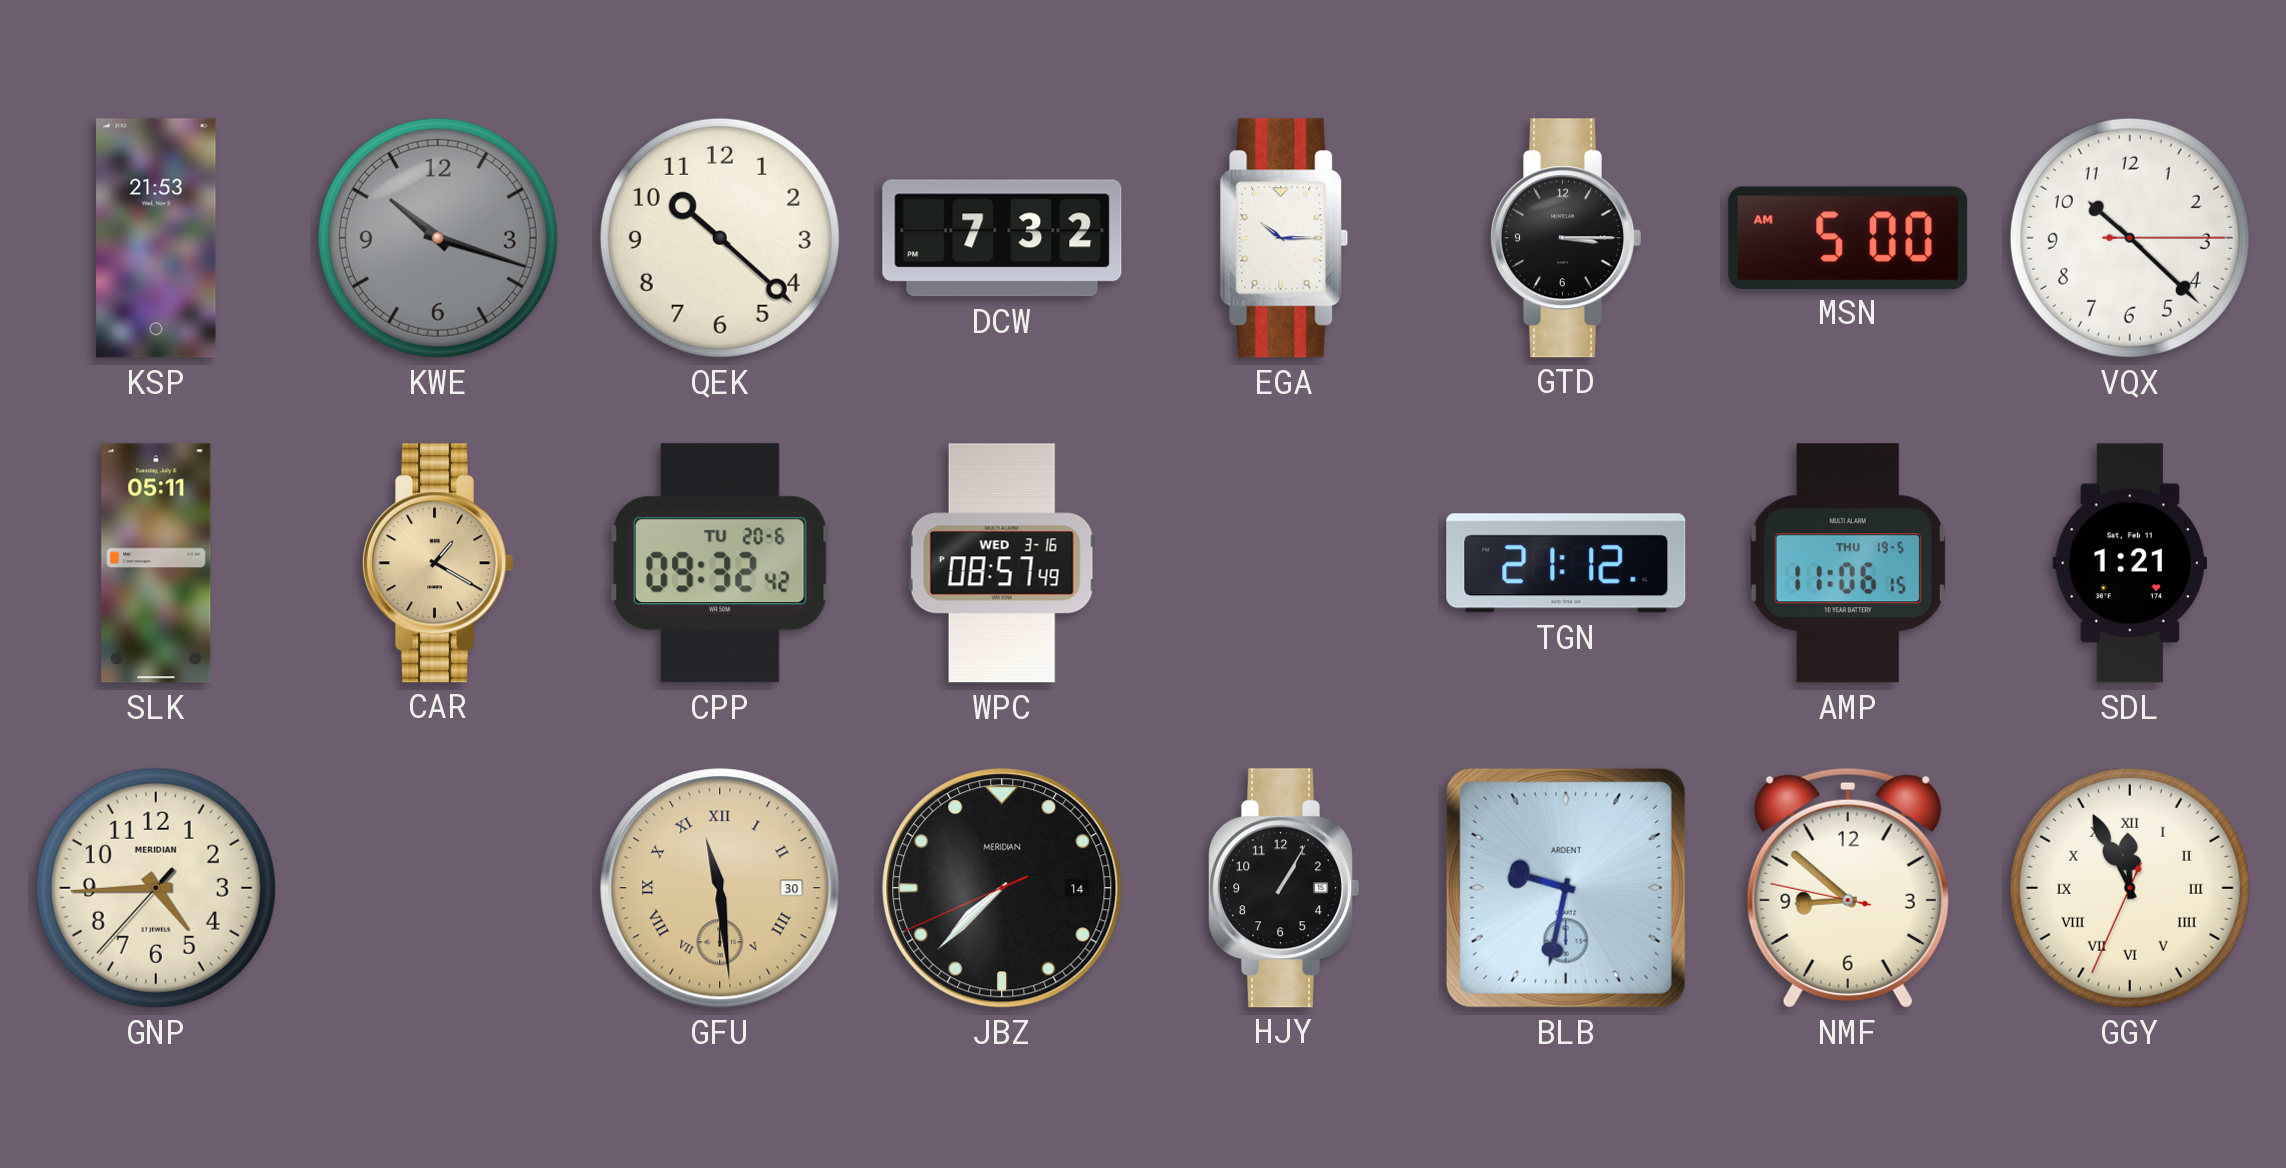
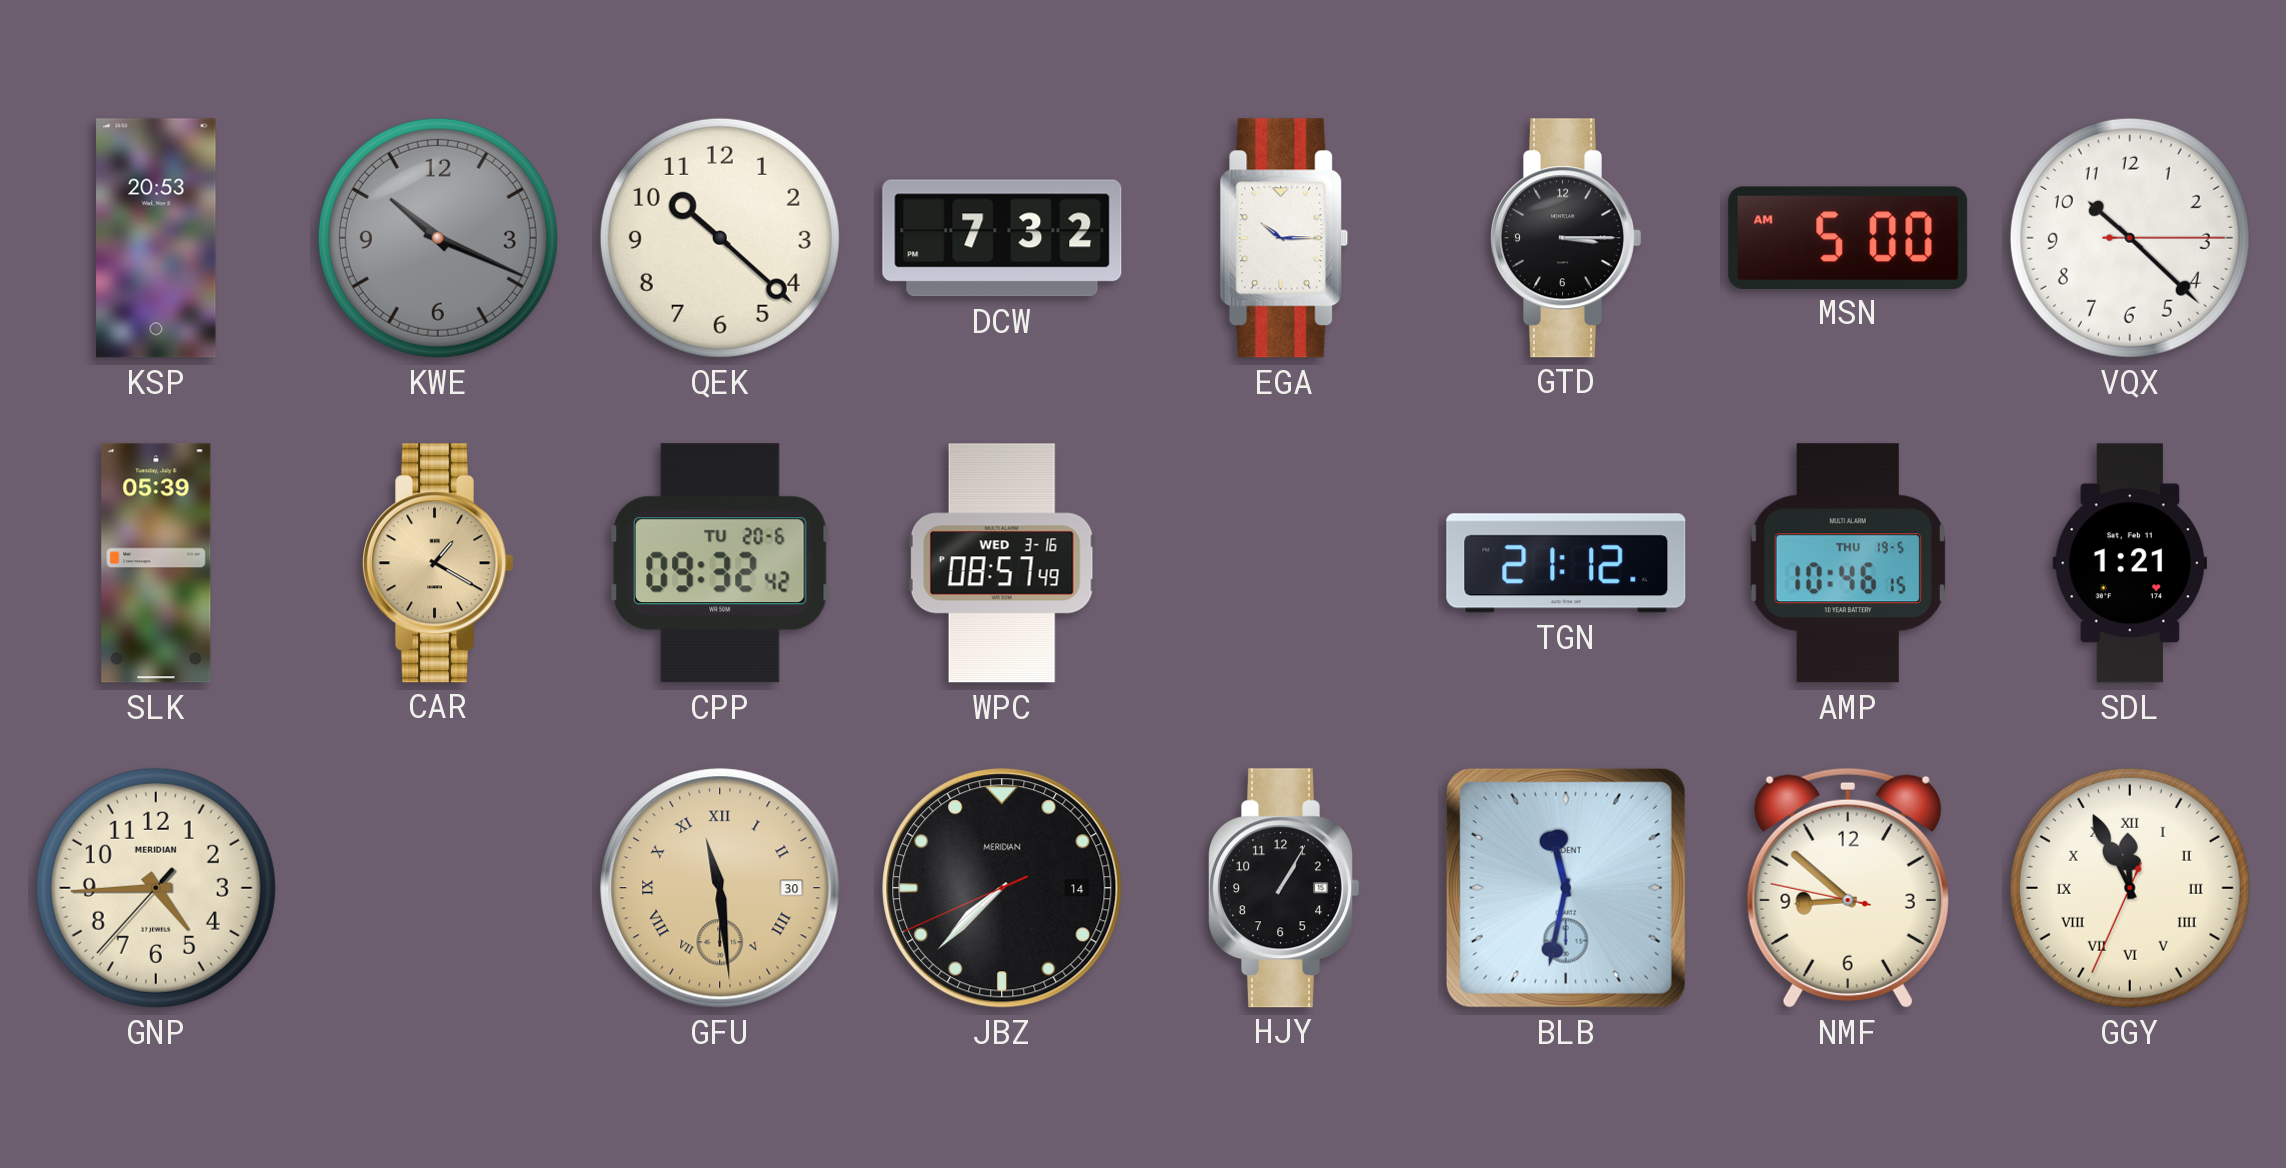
KSP: 21:53 -> 20:53 (156, 238)
KWE: 10:18 -> 10:19 (438, 238)
SLK: 05:11 -> 05:39 (156, 563)
AMP: 11:06 -> 10:46 (1848, 563)
BLB: 9:32 -> 11:32 (1566, 888)
